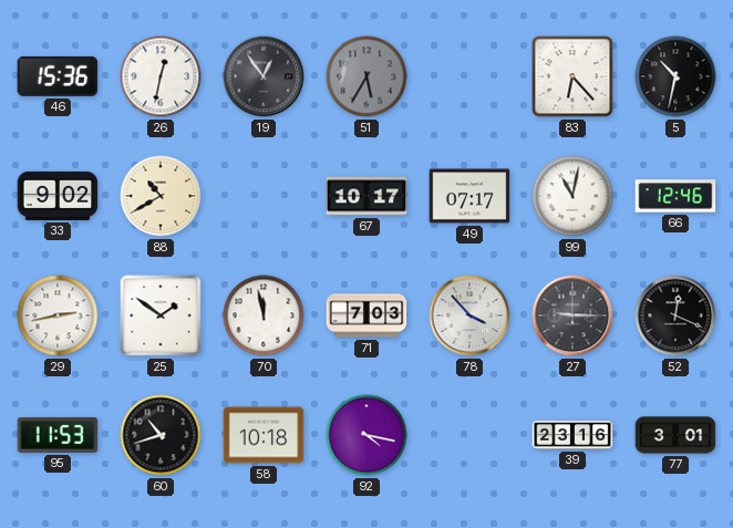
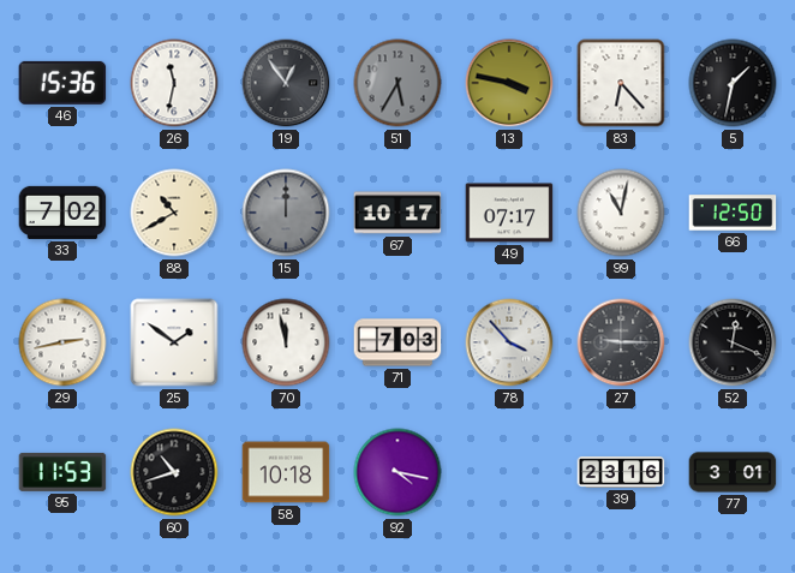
26: 12:32 -> 11:32 (174, 83)
13: none -> 3:47 (509, 83)
5: 10:32 -> 1:32 (733, 83)
33: 9:02 -> 7:02 (62, 213)
15: none -> 12:00 (286, 213)
66: 12:46 -> 12:50 (733, 213)
